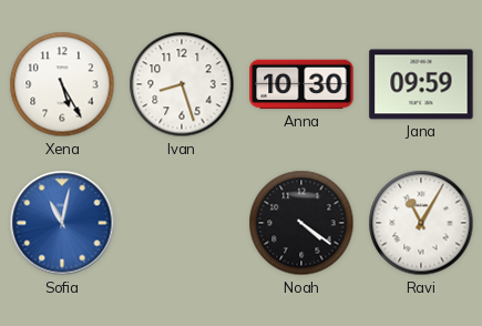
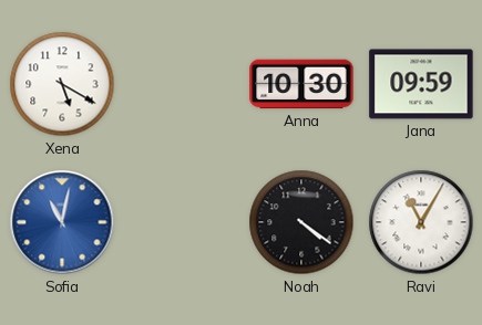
Xena: 5:25 -> 5:20 (62, 84)
Ivan: 8:27 -> none (182, 84)
